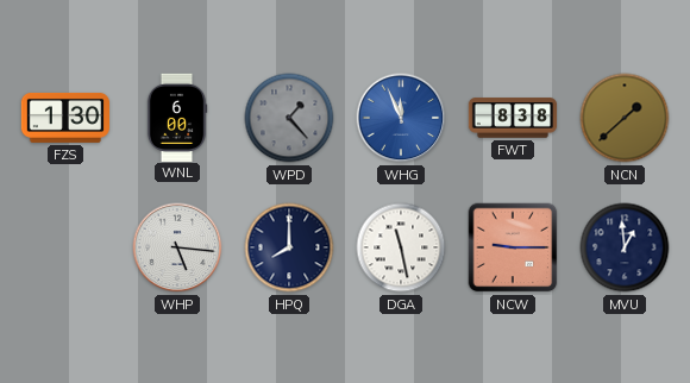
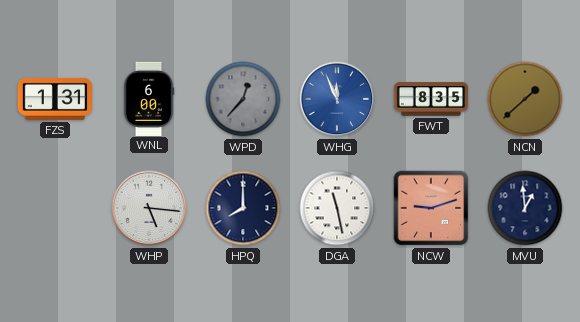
FZS: 1:30 -> 1:31 (55, 99)
WPD: 1:23 -> 12:37 (243, 99)
FWT: 8:38 -> 8:35 (431, 99)
NCW: 9:15 -> 9:12 (431, 208)
